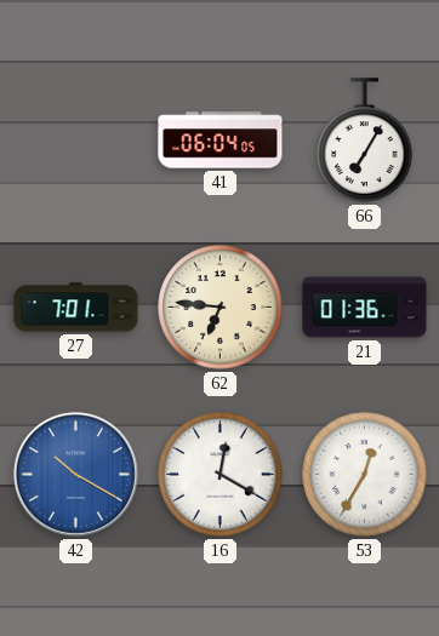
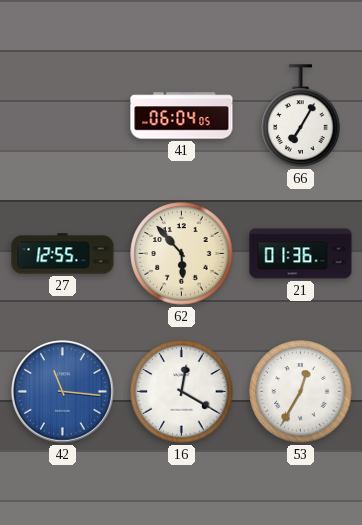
27: 7:01 -> 12:55 (63, 254)
62: 6:46 -> 5:53 (182, 254)
42: 10:20 -> 11:16 (63, 392)
